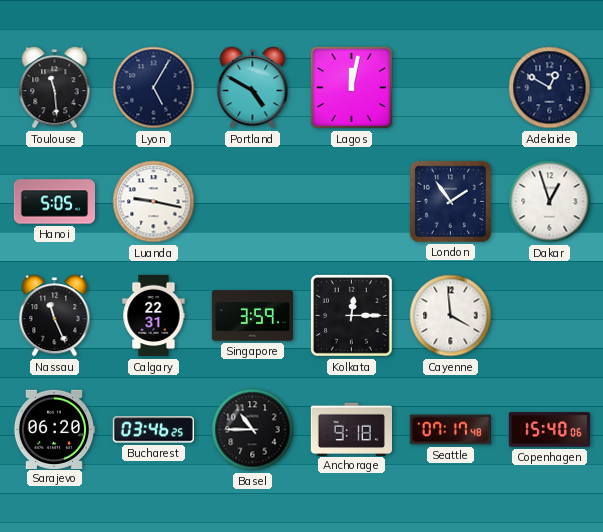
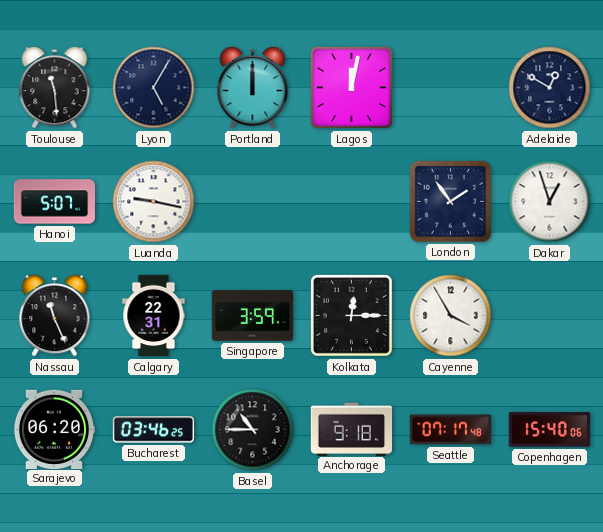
Portland: 4:50 -> 12:00 (253, 88)
Hanoi: 5:05 -> 5:07 (54, 202)
Cayenne: 3:59 -> 3:55 (451, 316)
